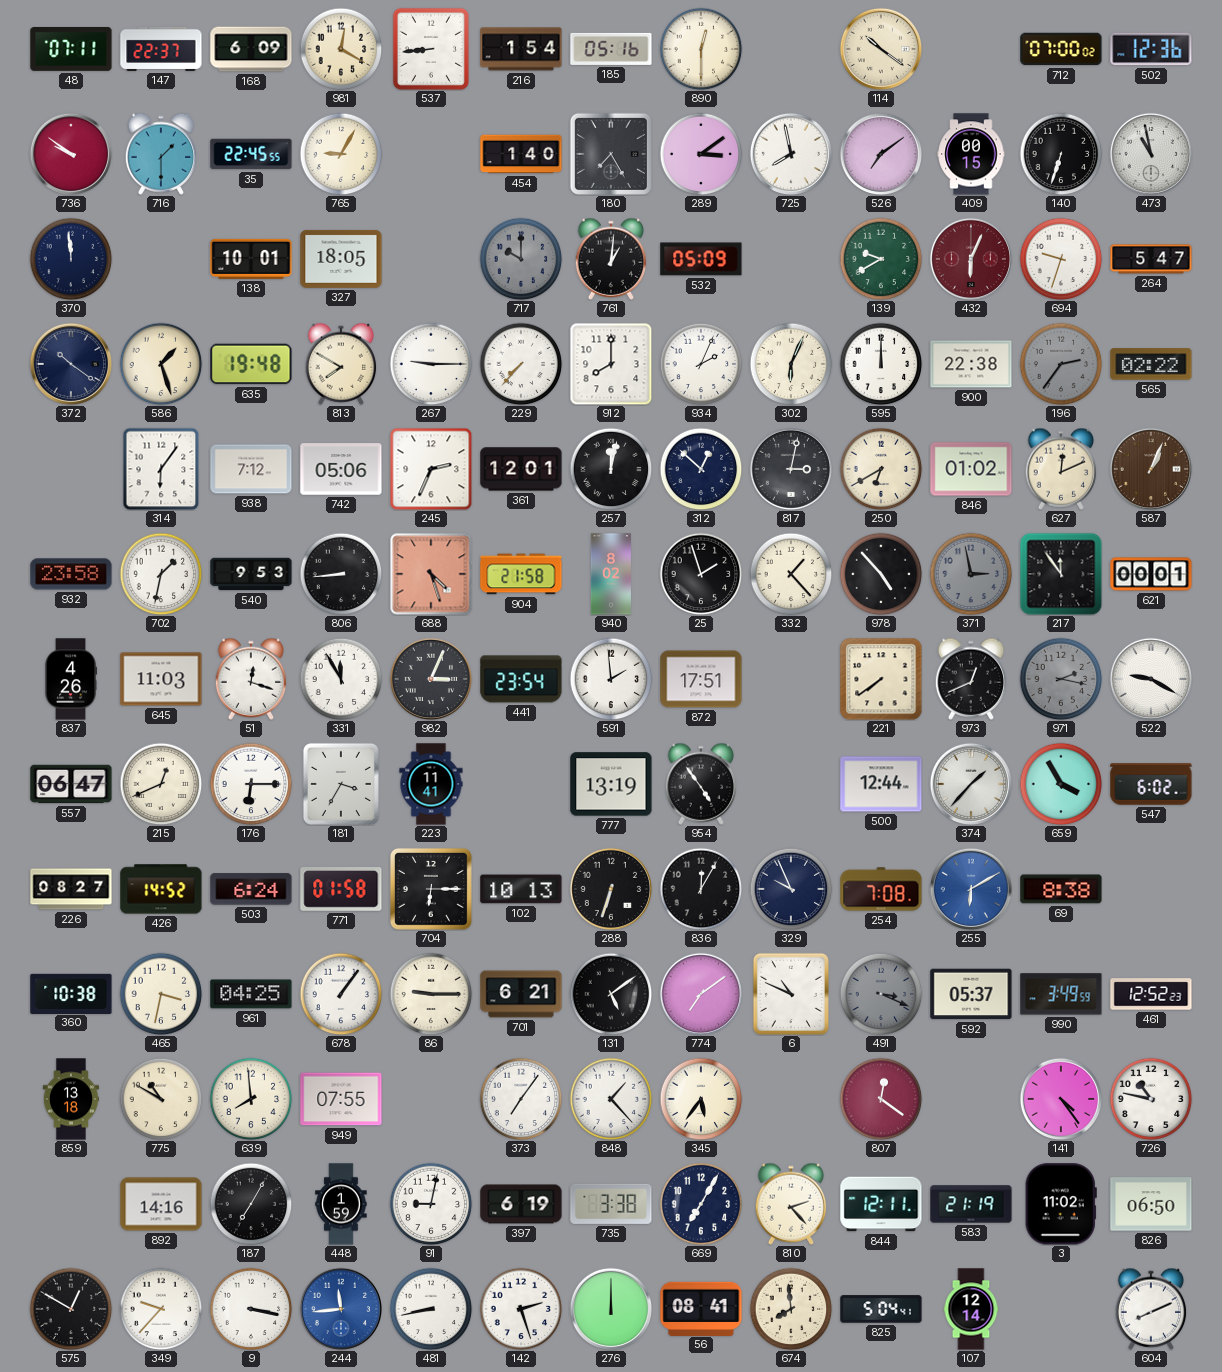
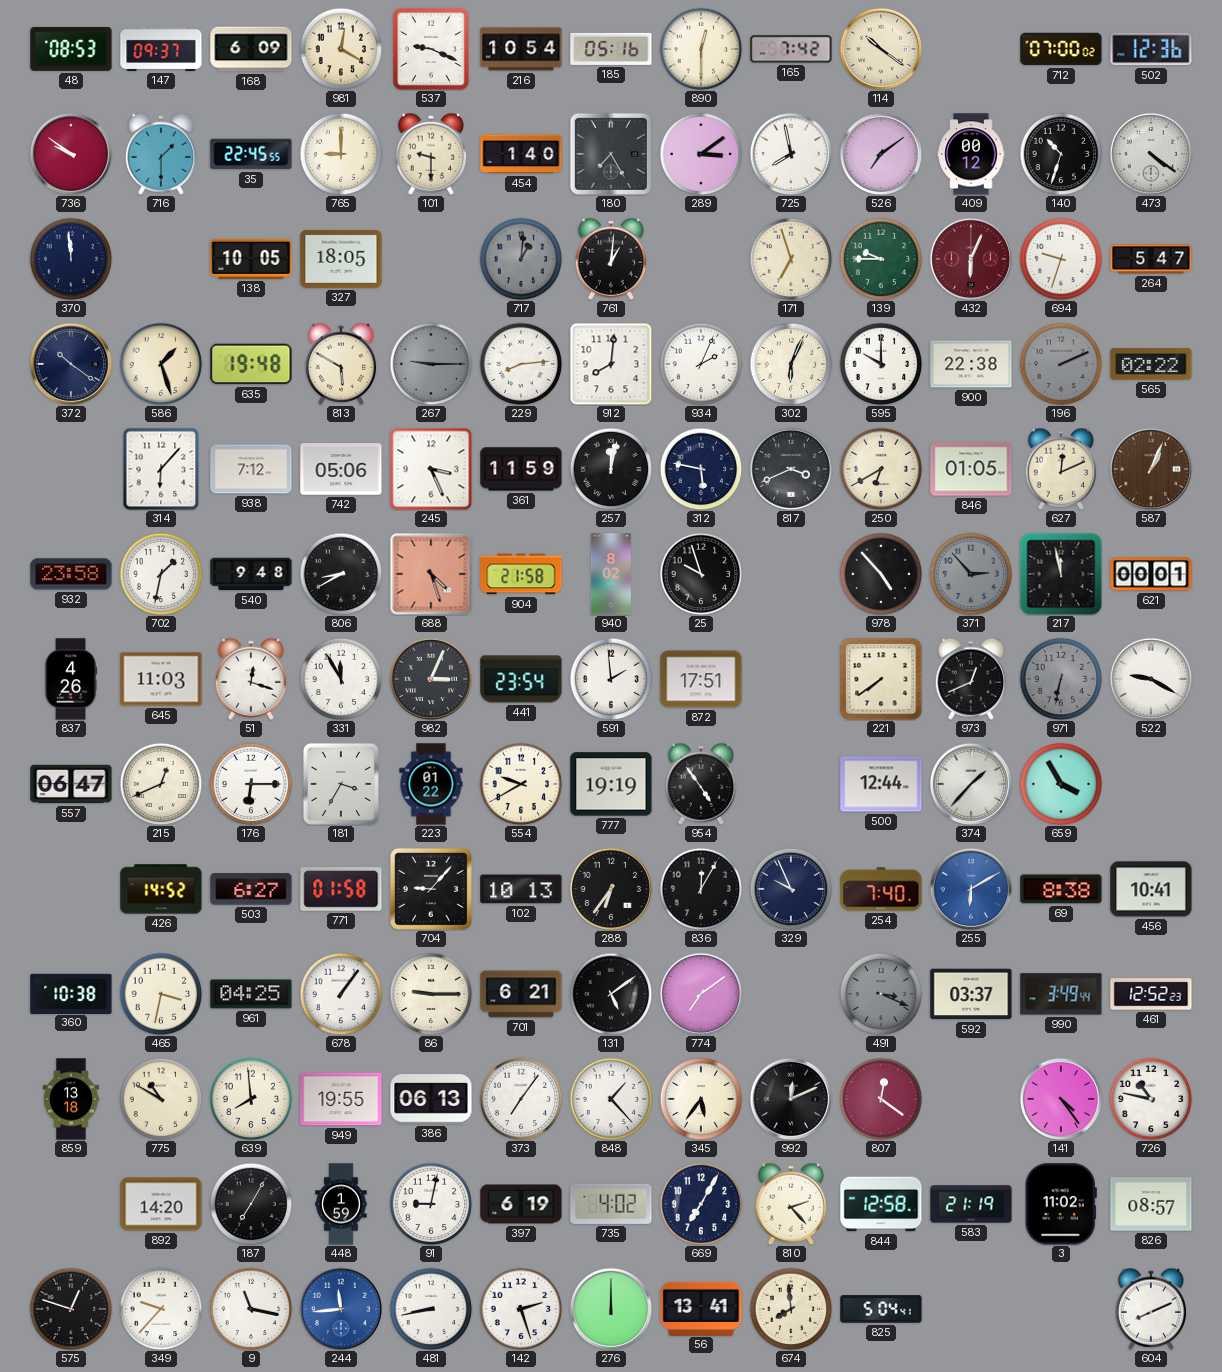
48: 07:11 -> 08:53 (71, 49)
147: 22:37 -> 09:37 (161, 49)
537: 8:44 -> 9:19 (431, 49)
216: 1:54 -> 10:54 (521, 49)
165: none -> 7:42 (791, 49)
765: 9:05 -> 9:00 (341, 154)
101: none -> 9:30 (431, 154)
409: 00:15 -> 00:12 (971, 154)
140: 6:33 -> 10:33 (1061, 154)
473: 10:58 -> 4:21 (1150, 153)
138: 10:01 -> 10:05 (251, 259)
717: 10:00 -> 1:01 (521, 259)
532: 05:09 -> none (701, 259)
171: none -> 6:57 (791, 259)
139: 9:40 -> 9:45 (881, 259)
813: 7:50 -> 5:50 (341, 364)
267 dial: white -> grey (431, 364)
229: 7:37 -> 8:14 (521, 364)
912: 8:00 -> 8:01 (611, 364)
595: 12:00 -> 10:00 (881, 364)
196: 2:36 -> 2:11 (1061, 364)
314: 6:06 -> 6:07 (161, 469)
245: 2:34 -> 3:26 (431, 469)
361: 12:01 -> 11:59 (521, 469)
312: 12:52 -> 5:47 (701, 469)
817: 3:02 -> 3:41 (790, 468)
846: 01:02 -> 01:05 (971, 469)
540: 9:53 -> 9:48 (251, 574)
806: 8:44 -> 8:40 (341, 574)
25: 1:57 -> 9:57 (701, 574)
332: 1:23 -> none (791, 574)
371: 2:58 -> 2:53 (971, 574)
217: 11:54 -> 11:58 (1061, 574)
971: 2:17 -> 6:32 (1061, 679)
223: 11:41 -> 01:22 (431, 784)
554: none -> 9:40 (521, 784)
777: 13:19 -> 19:19 (611, 784)
547: 6:02 -> none (1151, 784)
226: 08:27 -> none (71, 889)
503: 6:24 -> 6:27 (251, 889)
704: 6:15 -> 9:07 (431, 889)
288: 6:33 -> 6:36 (610, 888)
254: 7:08 -> 7:40 (881, 889)
456: none -> 10:41 (1151, 889)
6: 10:49 -> none (791, 994)
592: 05:37 -> 03:37 (971, 994)
990: 3:49:59 -> 3:49:44 (1061, 994)
949: 07:55 -> 19:55 (341, 1099)
386: none -> 06:13 (431, 1099)
992: none -> 12:11 (790, 1098)
892: 14:16 -> 14:20 (161, 1204)
735: 3:38 -> 4:02 (611, 1204)
844: 12:11 -> 12:58 (881, 1204)
826: 06:50 -> 08:57 (1151, 1204)
575: 12:50 -> 12:48 (71, 1309)
9: 3:17 -> 11:17 (251, 1309)
56: 08:41 -> 13:41 (701, 1308)
107: 12:14 -> none (971, 1309)
